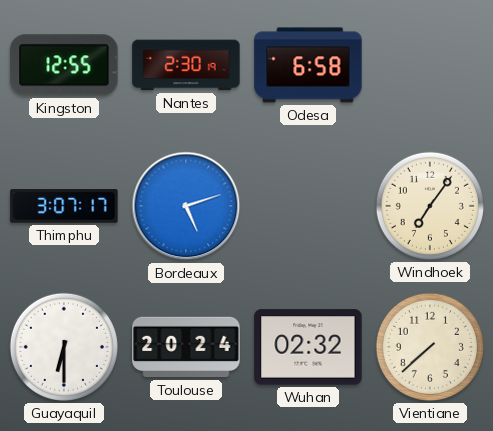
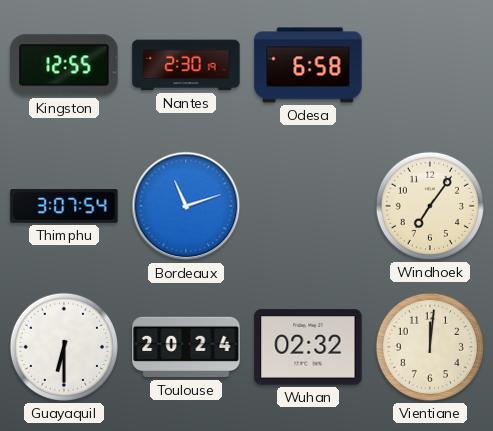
Thimphu: 3:07:17 -> 3:07:54 (64, 206)
Bordeaux: 5:12 -> 11:12 (186, 206)
Vientiane: 7:38 -> 12:01 (430, 347)
